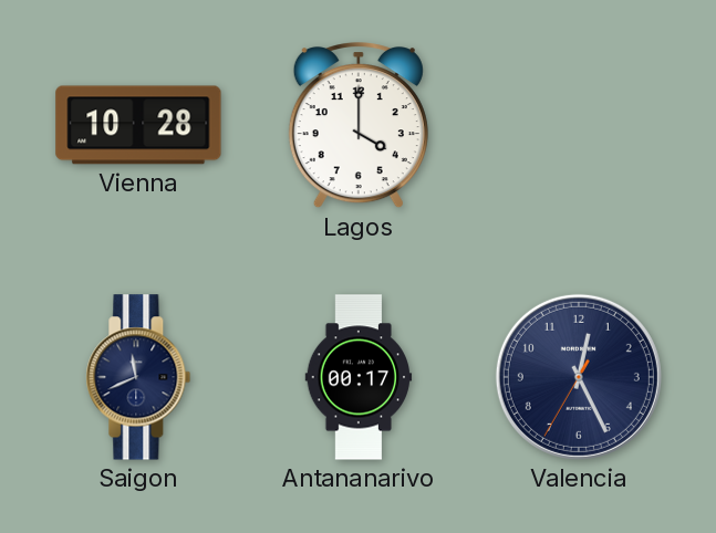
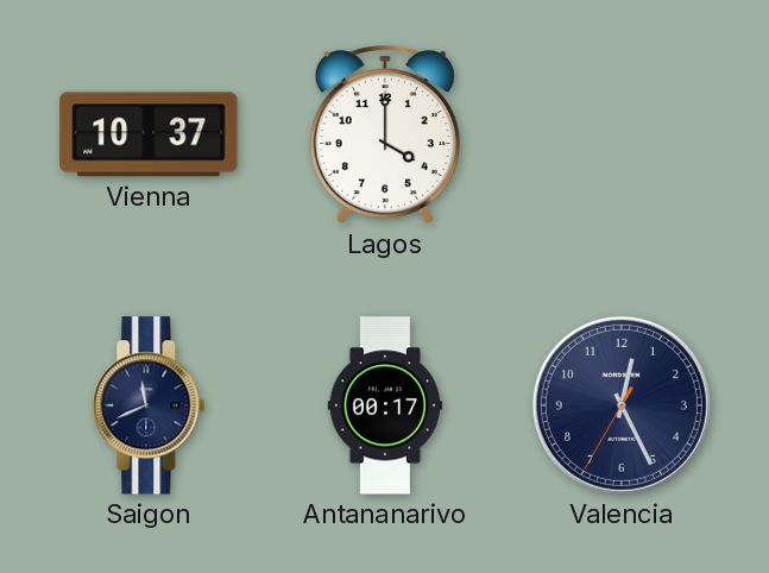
Vienna: 10:28 -> 10:37 (149, 134)
